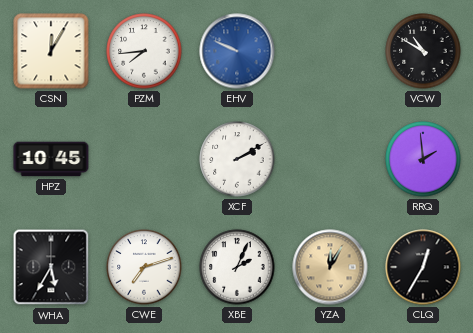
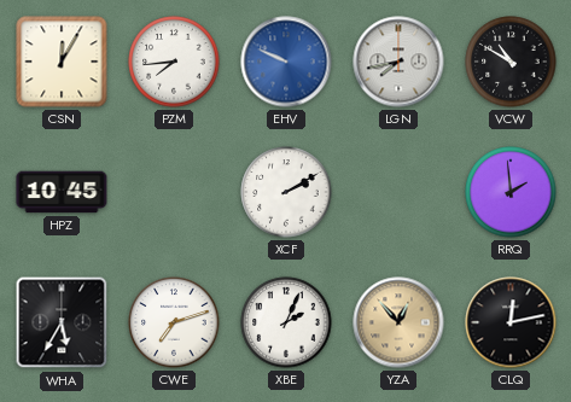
LGN: none -> 7:43 (398, 62)
YZA: 12:05 -> 12:53 (398, 322)
CLQ: 12:35 -> 12:13 (511, 322)
